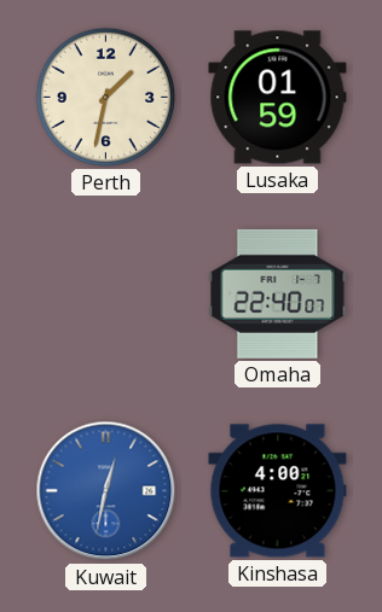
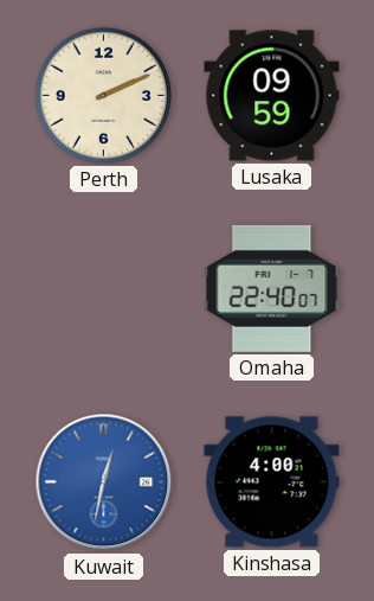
Perth: 1:32 -> 2:11 (103, 95)
Lusaka: 01:59 -> 09:59 (272, 96)
